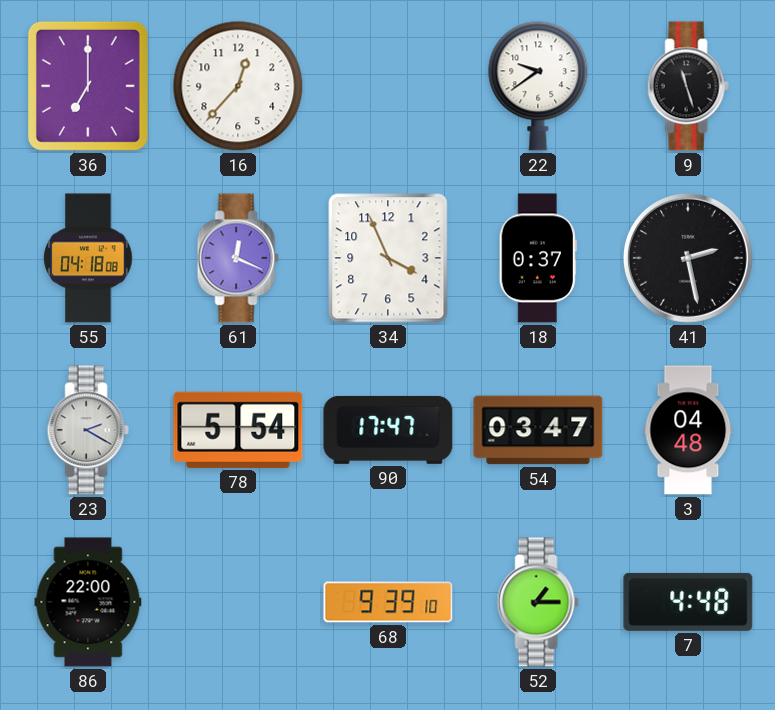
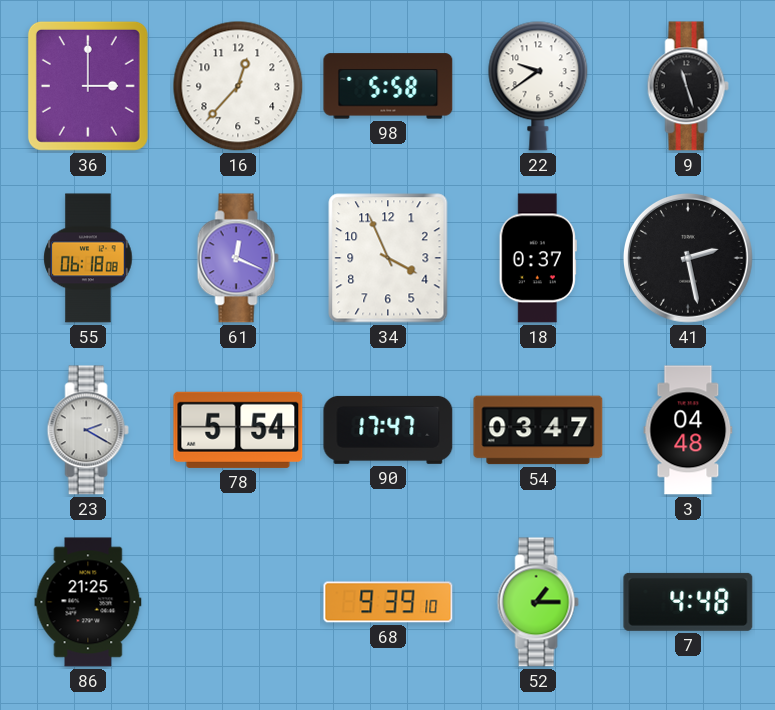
36: 7:00 -> 3:00 (88, 86)
98: none -> 5:58 (388, 86)
55: 04:18 -> 06:18 (88, 258)
86: 22:00 -> 21:25 (88, 602)
